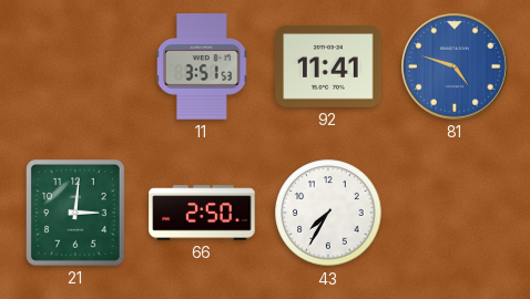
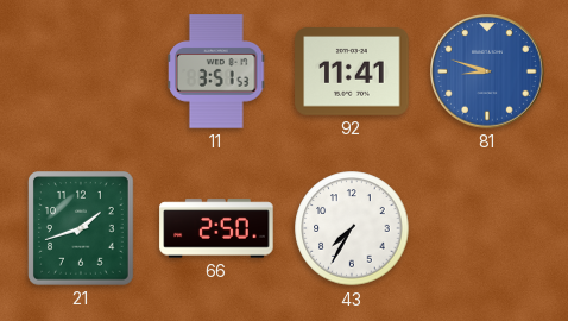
81: 4:48 -> 8:48 (487, 71)
21: 3:01 -> 1:42 (82, 229)
